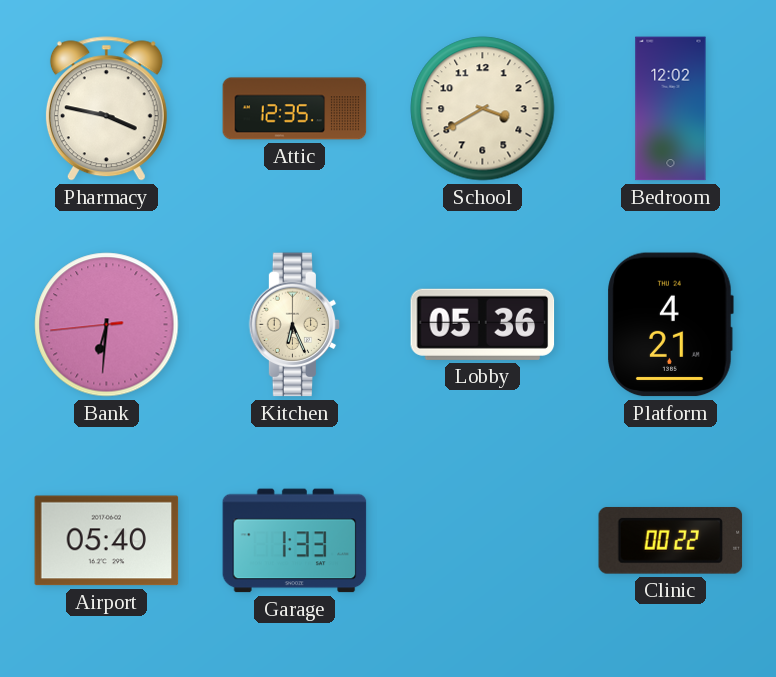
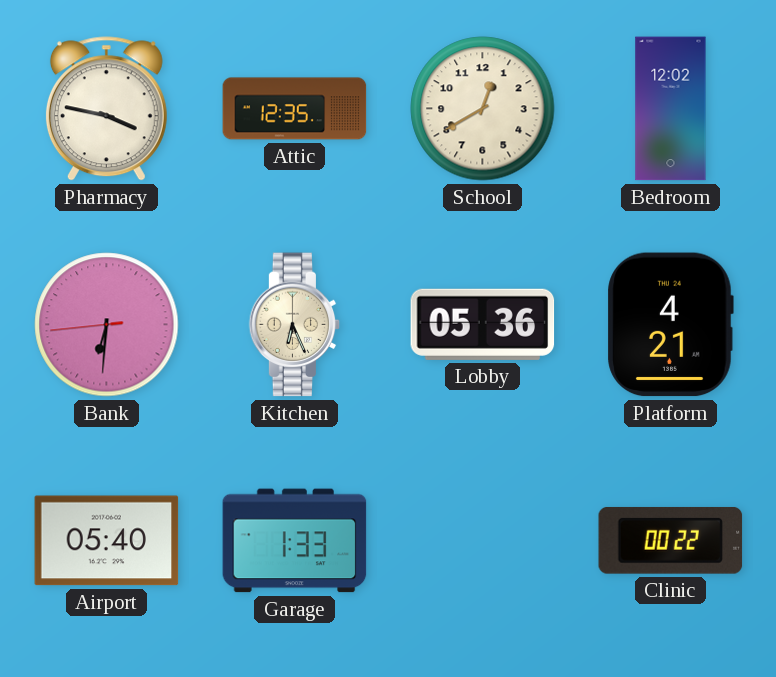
School: 3:40 -> 12:40 (483, 109)
